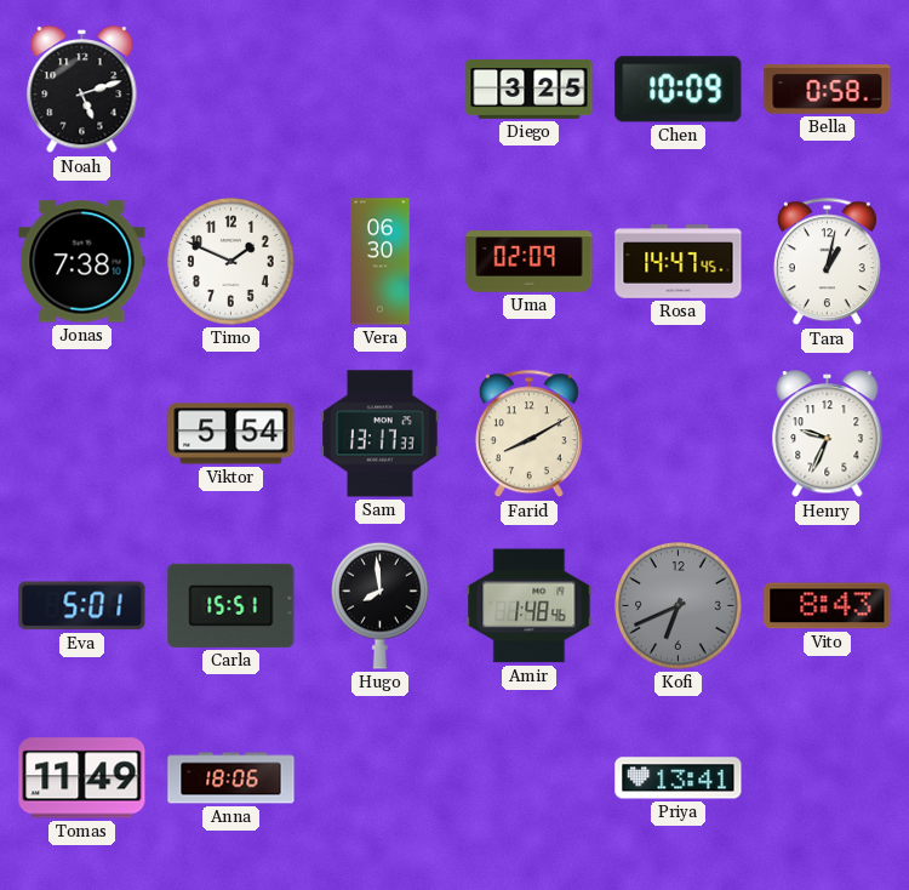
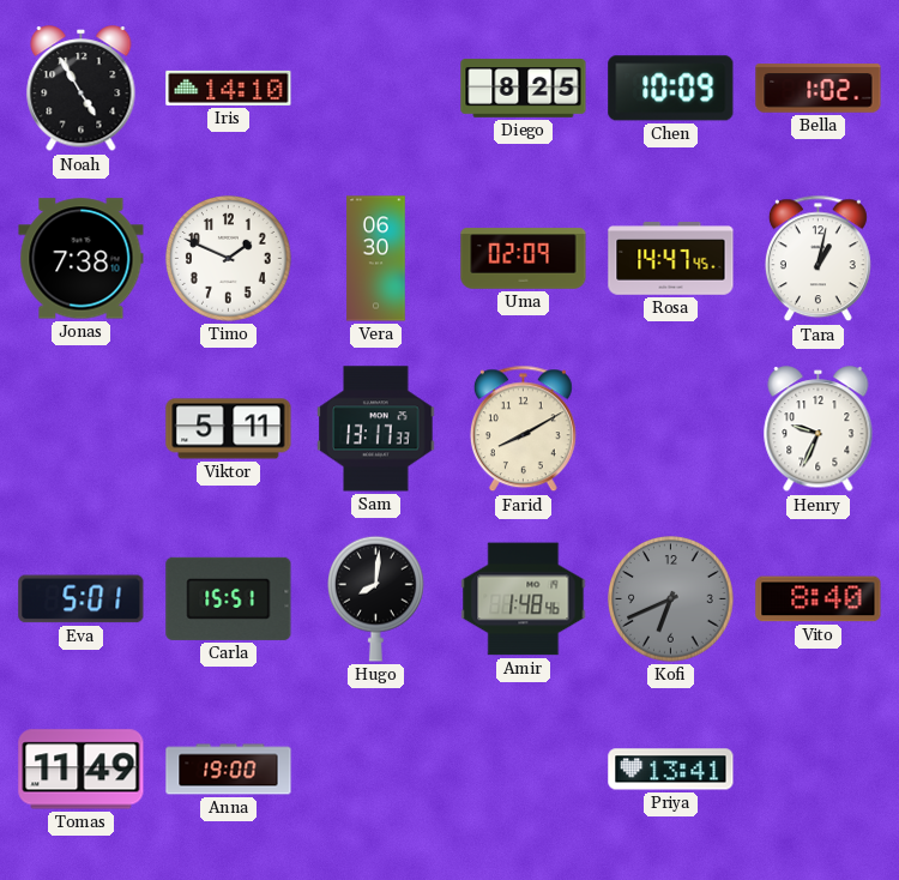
Noah: 5:12 -> 4:55 (82, 89)
Iris: none -> 14:10 (229, 88)
Diego: 3:25 -> 8:25 (524, 89)
Bella: 0:58 -> 1:02 (819, 89)
Viktor: 5:54 -> 5:11 (229, 429)
Hugo: 7:59 -> 8:01 (376, 598)
Vito: 8:43 -> 8:40 (819, 599)
Anna: 18:06 -> 19:00 (229, 770)
